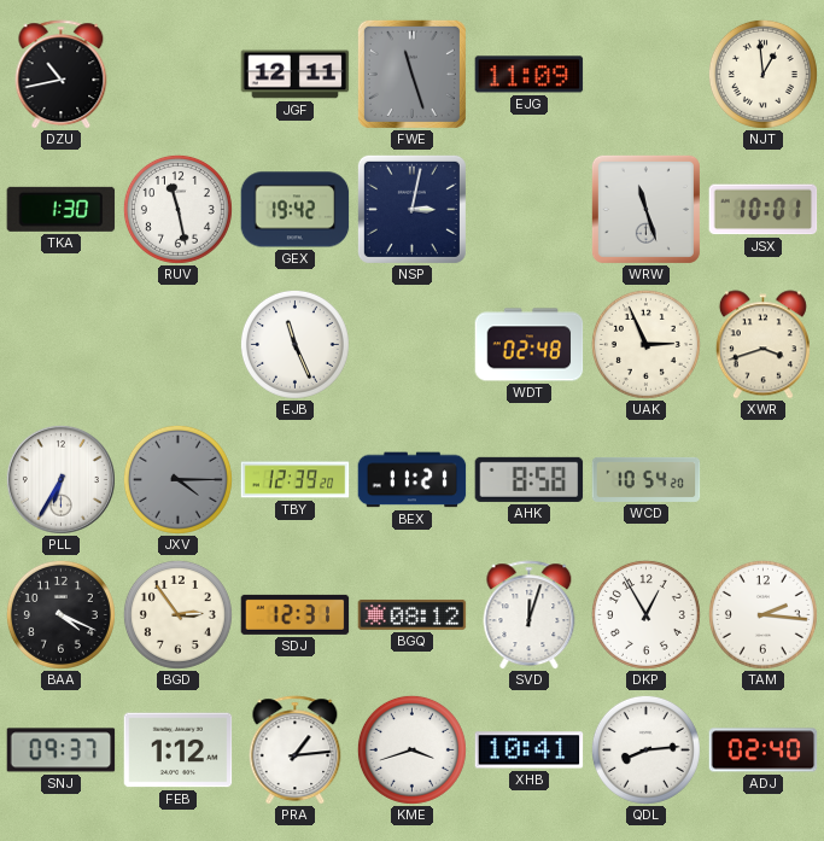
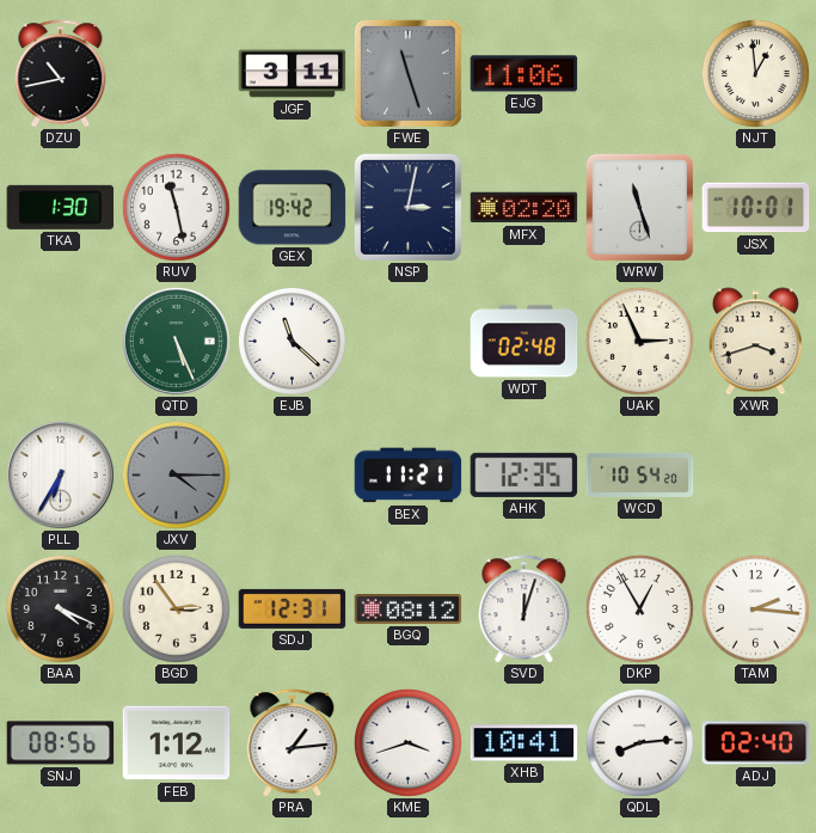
JGF: 12:11 -> 3:11 (293, 74)
EJG: 11:09 -> 11:06 (524, 74)
MFX: none -> 02:20 (524, 208)
QTD: none -> 5:26 (176, 341)
EJB: 11:26 -> 11:22 (292, 341)
TBY: 12:39 -> none (296, 480)
AHK: 8:58 -> 12:35 (524, 474)
SNJ: 09:37 -> 08:56 (61, 743)
